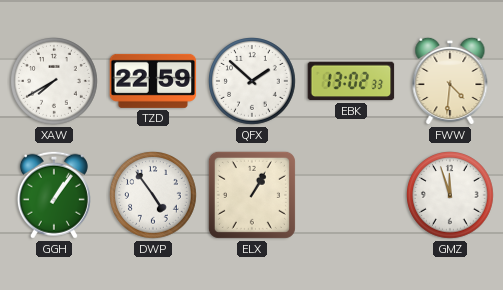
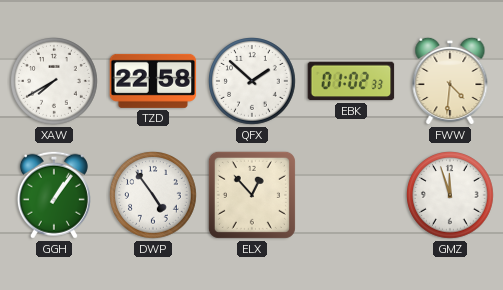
TZD: 22:59 -> 22:58 (153, 81)
EBK: 13:02 -> 01:02 (351, 81)
ELX: 1:05 -> 12:53 (252, 195)
